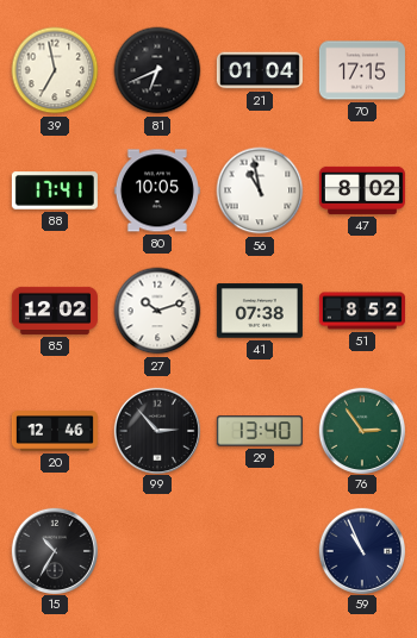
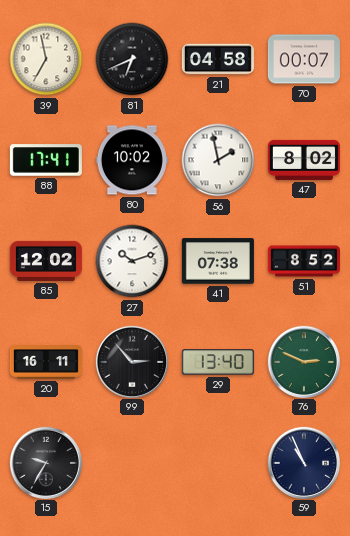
21: 01:04 -> 04:58 (218, 59)
70: 17:15 -> 00:07 (304, 59)
80: 10:05 -> 10:02 (132, 160)
56: 10:58 -> 1:58 (218, 160)
20: 12:46 -> 16:11 (46, 363)
76: 2:54 -> 2:49 (303, 361)
15: 10:35 -> 9:35 (45, 462)
